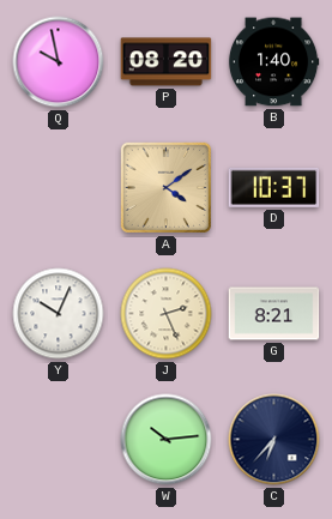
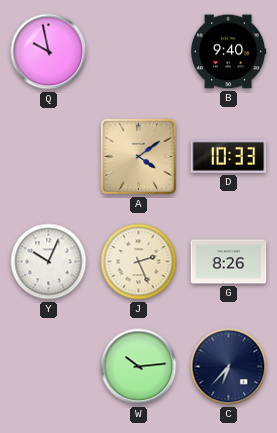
P: 08:20 -> none (167, 62)
B: 1:40 -> 9:40 (228, 52)
D: 10:37 -> 10:33 (229, 156)
G: 8:21 -> 8:26 (229, 262)
